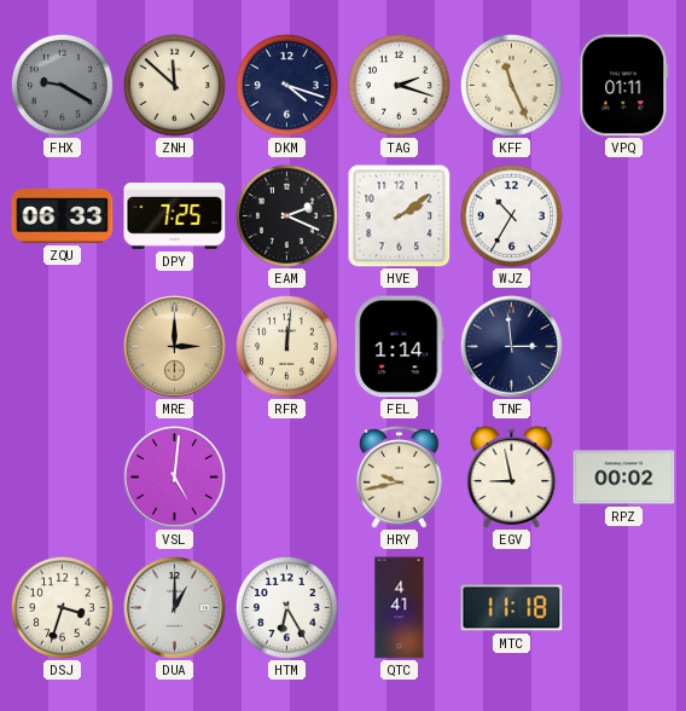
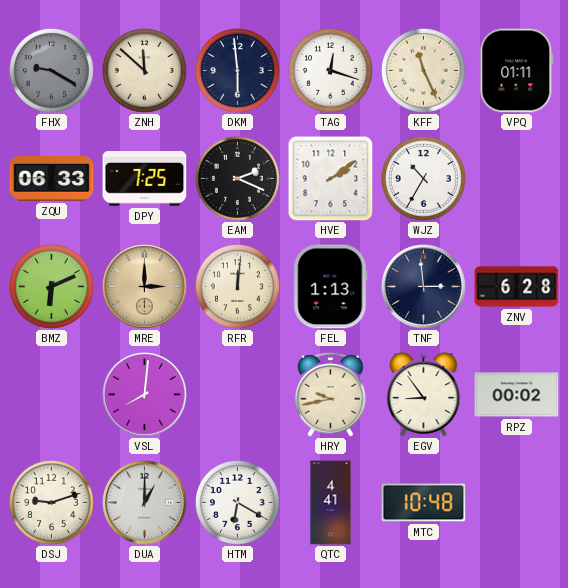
DKM: 4:18 -> 5:59 (237, 70)
TAG: 2:18 -> 12:18 (330, 70)
BMZ: none -> 6:11 (51, 286)
FEL: 1:14 -> 1:13 (331, 287)
ZNV: none -> 6:28 (517, 287)
VSL: 5:01 -> 8:01 (145, 395)
EGV: 8:58 -> 8:54 (424, 395)
DSJ: 3:33 -> 9:12 (51, 502)
HTM: 6:25 -> 6:20 (237, 502)
MTC: 11:18 -> 10:48 (424, 503)
